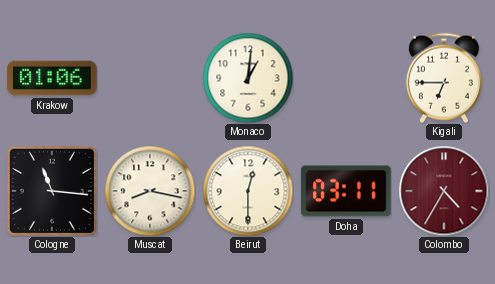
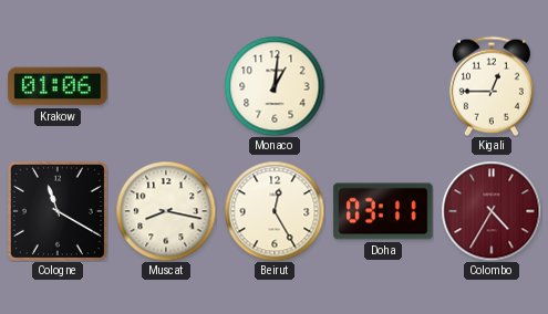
Kigali: 6:45 -> 12:45 (492, 86)
Cologne: 11:16 -> 11:20 (58, 211)
Beirut: 12:30 -> 12:25 (275, 211)
